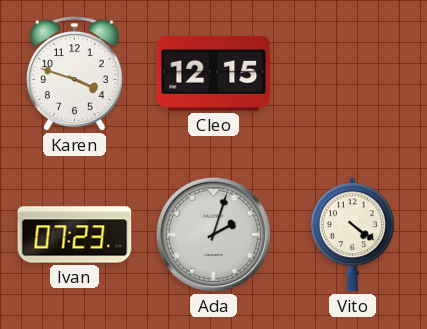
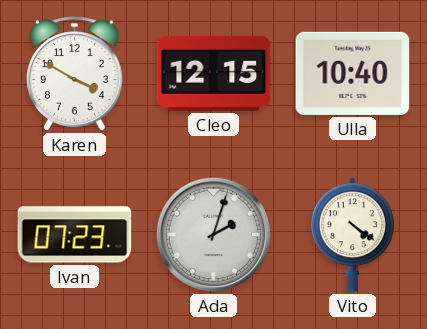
Karen: 3:48 -> 3:50 (74, 74)
Ulla: none -> 10:40 (353, 73)
